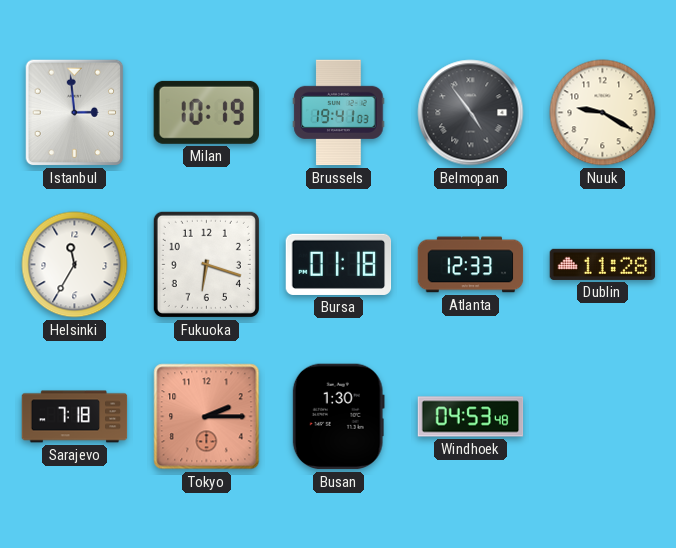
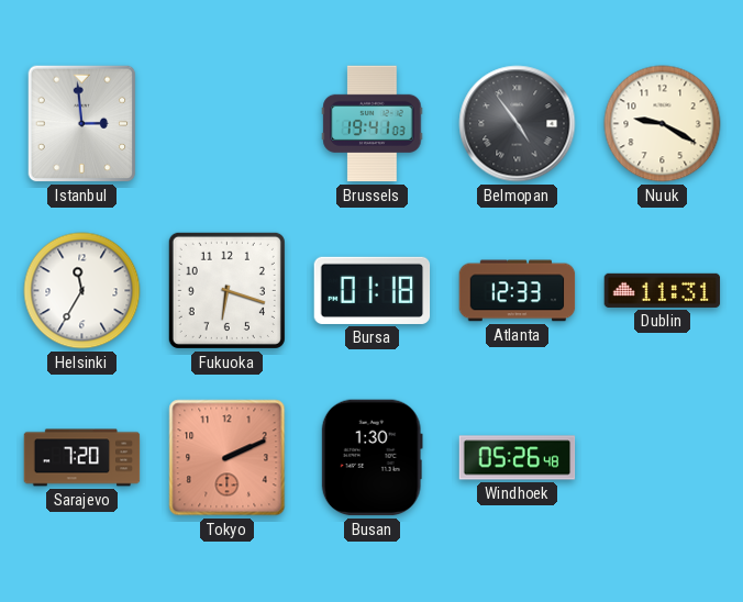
Milan: 10:19 -> none (206, 112)
Dublin: 11:28 -> 11:31 (663, 290)
Sarajevo: 7:18 -> 7:20 (82, 458)
Tokyo: 2:15 -> 2:11 (228, 458)
Windhoek: 04:53 -> 05:26 (518, 458)
